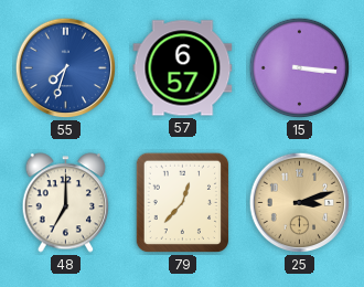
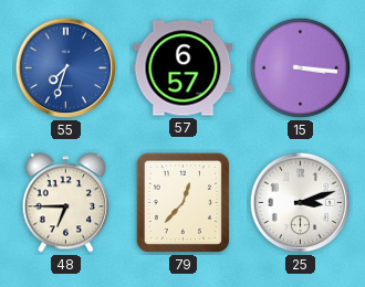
48: 7:00 -> 6:45 (66, 203)
25 dial: champagne -> white (301, 203)
